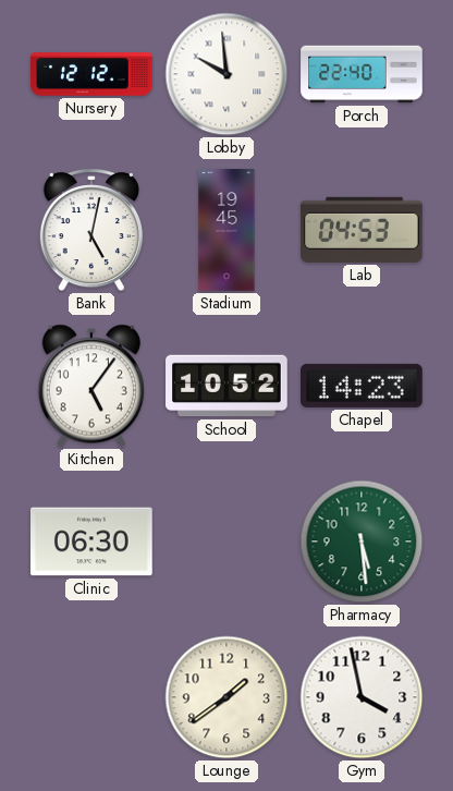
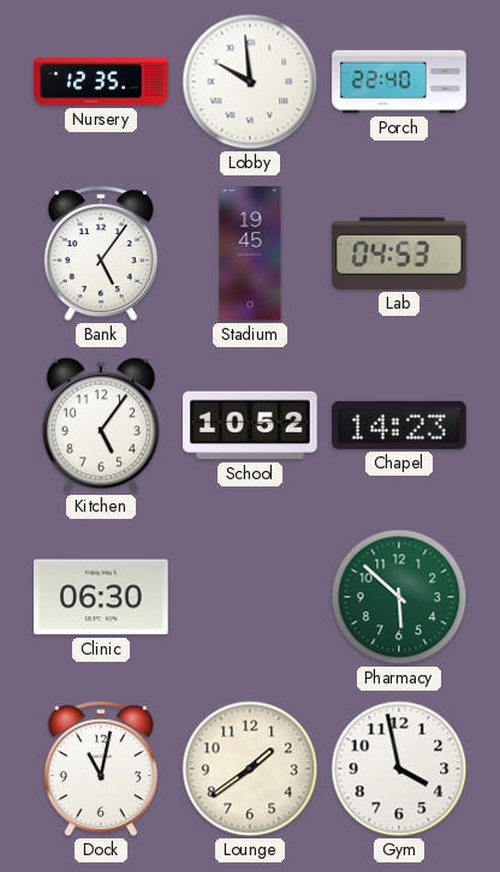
Nursery: 12:12 -> 12:35 (101, 82)
Bank: 5:02 -> 5:06 (101, 253)
Pharmacy: 5:29 -> 5:52 (399, 597)
Dock: none -> 11:02 (101, 769)
